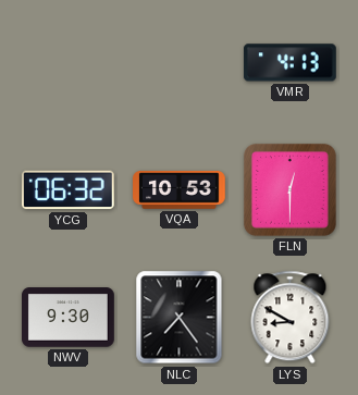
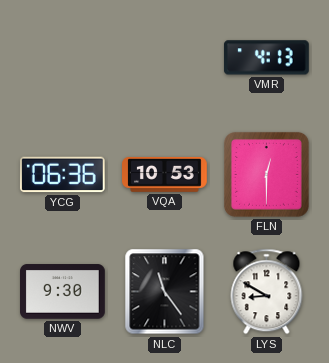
YCG: 06:32 -> 06:36 (62, 175)
NLC: 7:24 -> 11:24 (165, 292)
